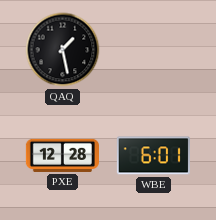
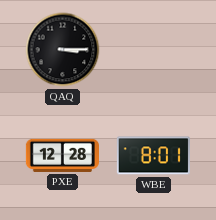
QAQ: 1:28 -> 3:15 (63, 50)
WBE: 6:01 -> 8:01 (153, 156)
